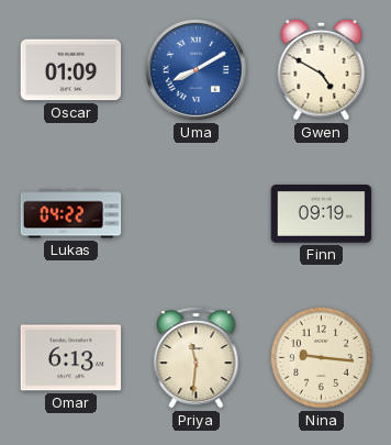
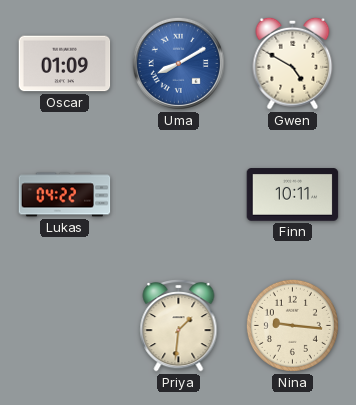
Finn: 09:19 -> 10:11 (293, 195)
Omar: 6:13 -> none (71, 358)
Priya: 11:31 -> 1:31 (179, 325)
